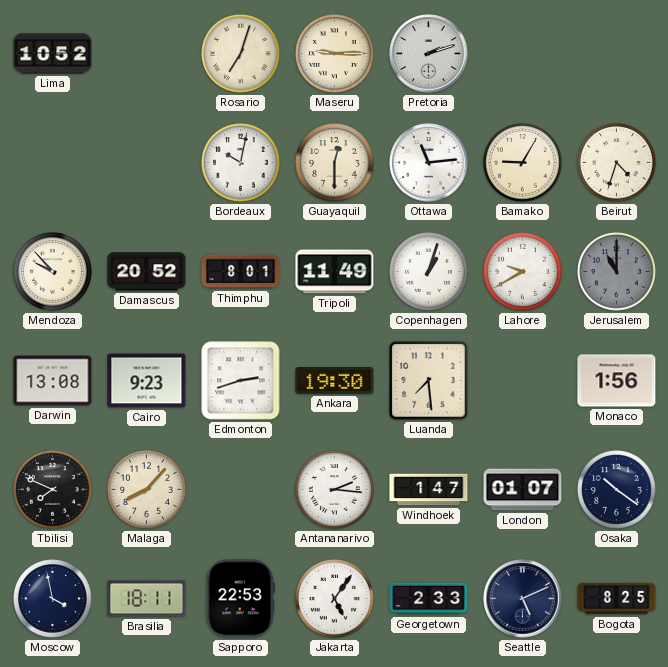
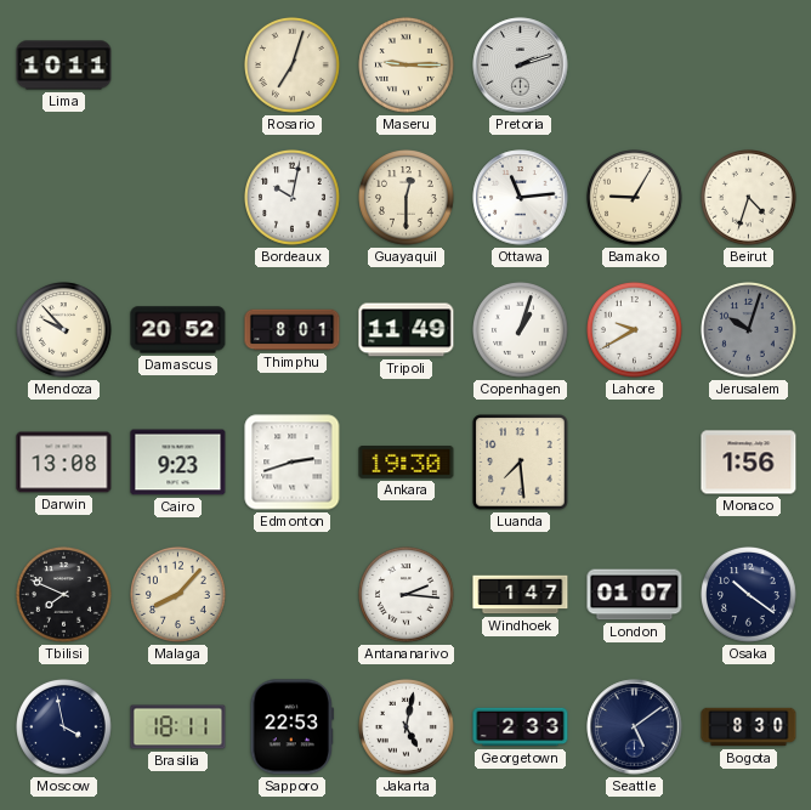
Lima: 10:52 -> 10:11 (64, 66)
Jerusalem: 11:00 -> 10:03 (749, 330)
Jakarta: 5:06 -> 5:02 (407, 727)
Seattle: 5:11 -> 5:09 (635, 727)
Bogota: 8:25 -> 8:30 (749, 727)
